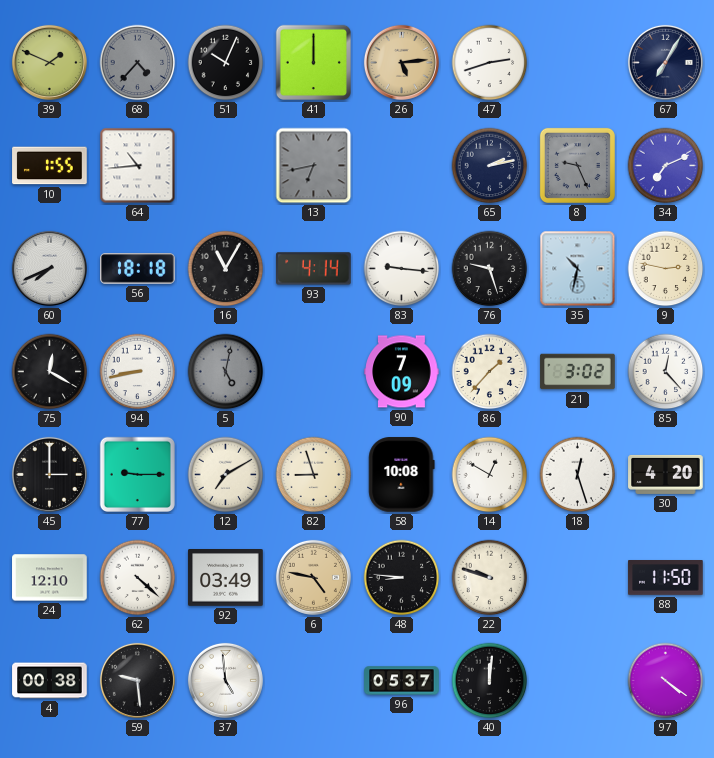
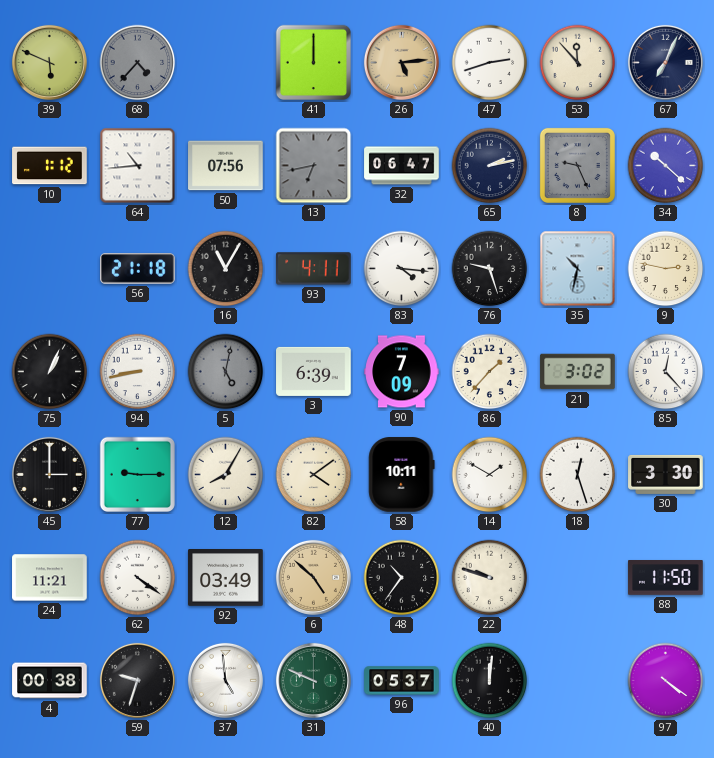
39: 1:49 -> 5:49 (49, 62)
51: 10:04 -> none (226, 63)
53: none -> 11:53 (578, 63)
67: 7:05 -> 7:04 (665, 62)
10: 1:55 -> 1:12 (50, 166)
50: none -> 07:56 (226, 166)
32: none -> 06:47 (402, 166)
34: 7:11 -> 10:22 (666, 166)
60: 7:41 -> none (49, 268)
56: 18:18 -> 21:18 (138, 269)
93: 4:14 -> 4:11 (314, 269)
83: 9:16 -> 4:16 (402, 269)
75: 12:20 -> 1:04 (50, 372)
3: none -> 6:39 (314, 371)
12: 7:10 -> 8:05 (226, 475)
82: 8:57 -> 4:09 (314, 475)
58: 10:08 -> 10:11 (402, 475)
14: 12:50 -> 1:50 (490, 475)
30: 4:20 -> 3:30 (666, 474)
24: 12:10 -> 11:21 (50, 578)
62: 4:22 -> 4:21 (138, 578)
6: 4:47 -> 4:52 (313, 577)
48: 8:46 -> 10:36 (402, 578)
59: 9:29 -> 9:33 (137, 680)
31: none -> 9:49 (313, 680)
